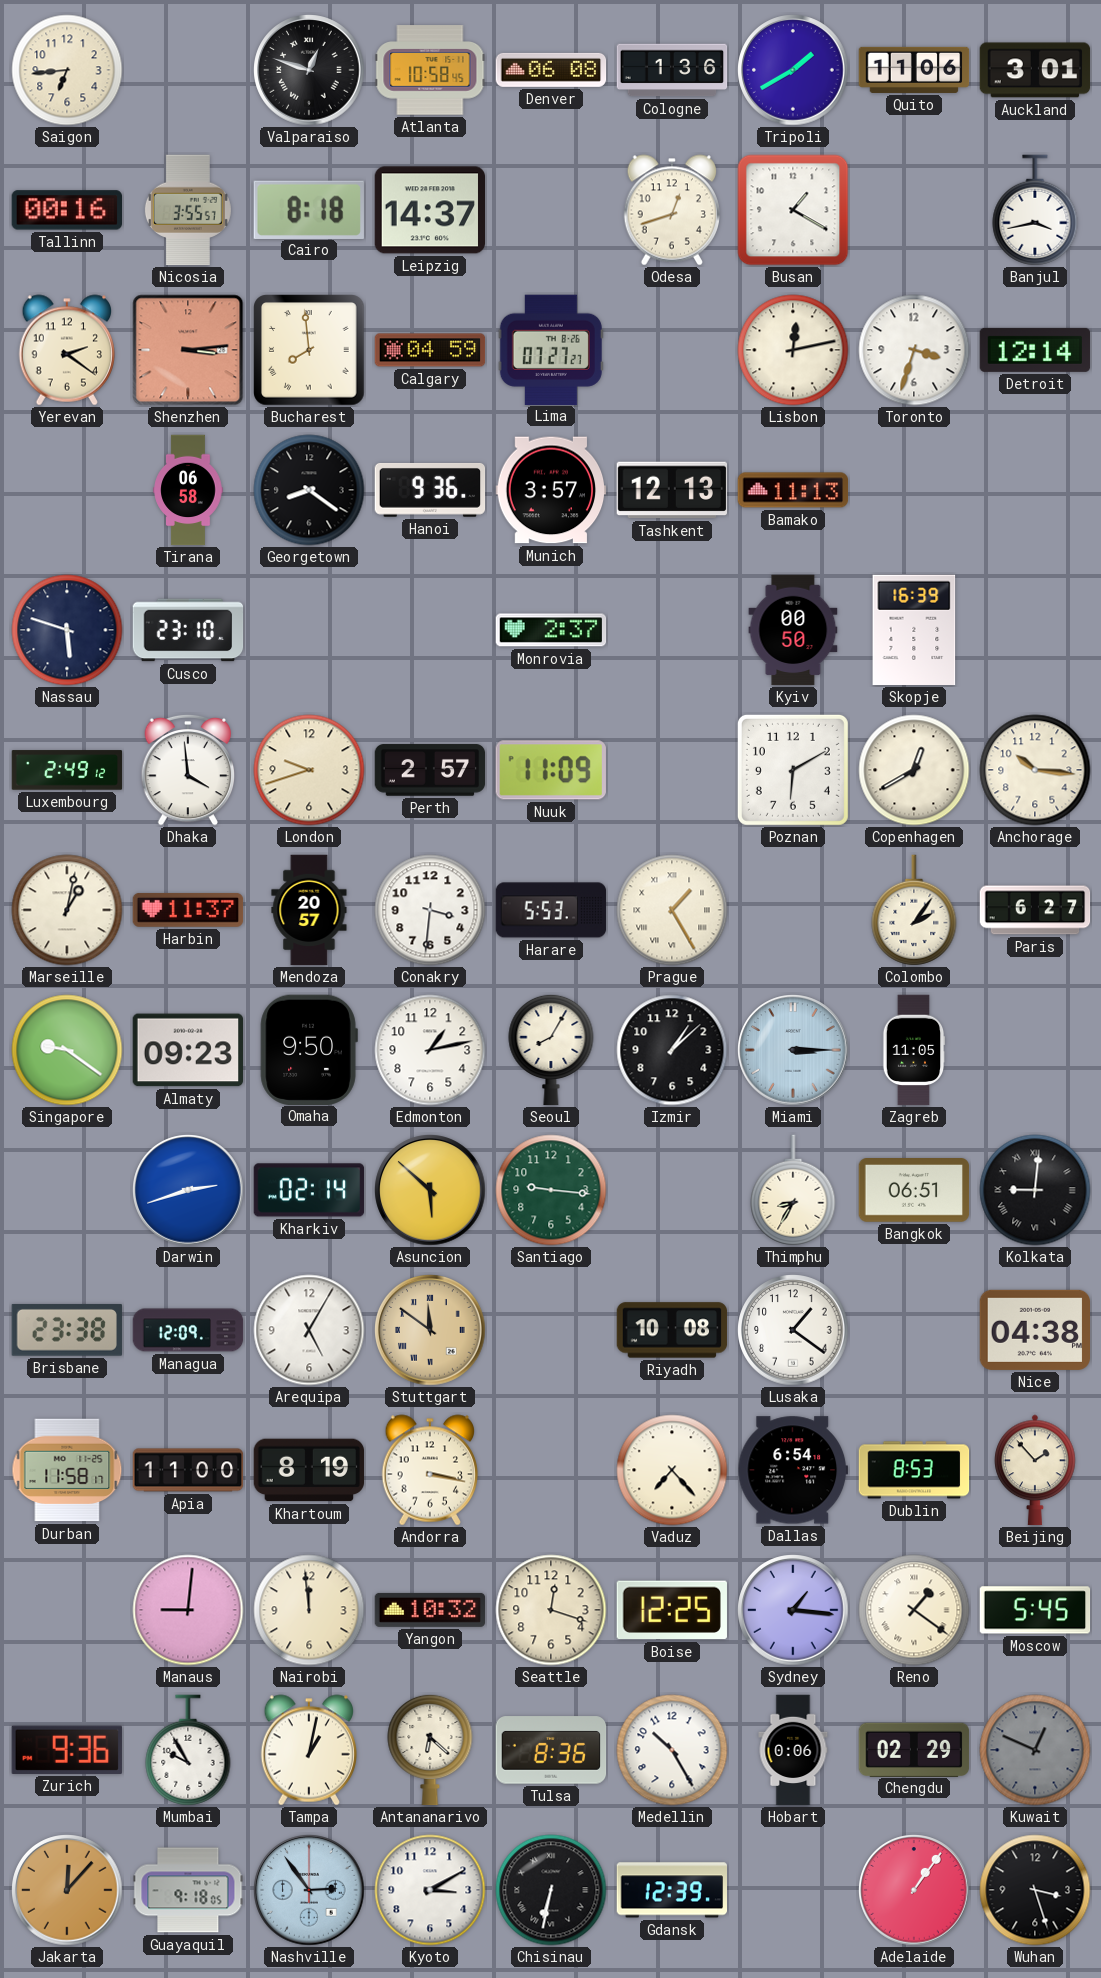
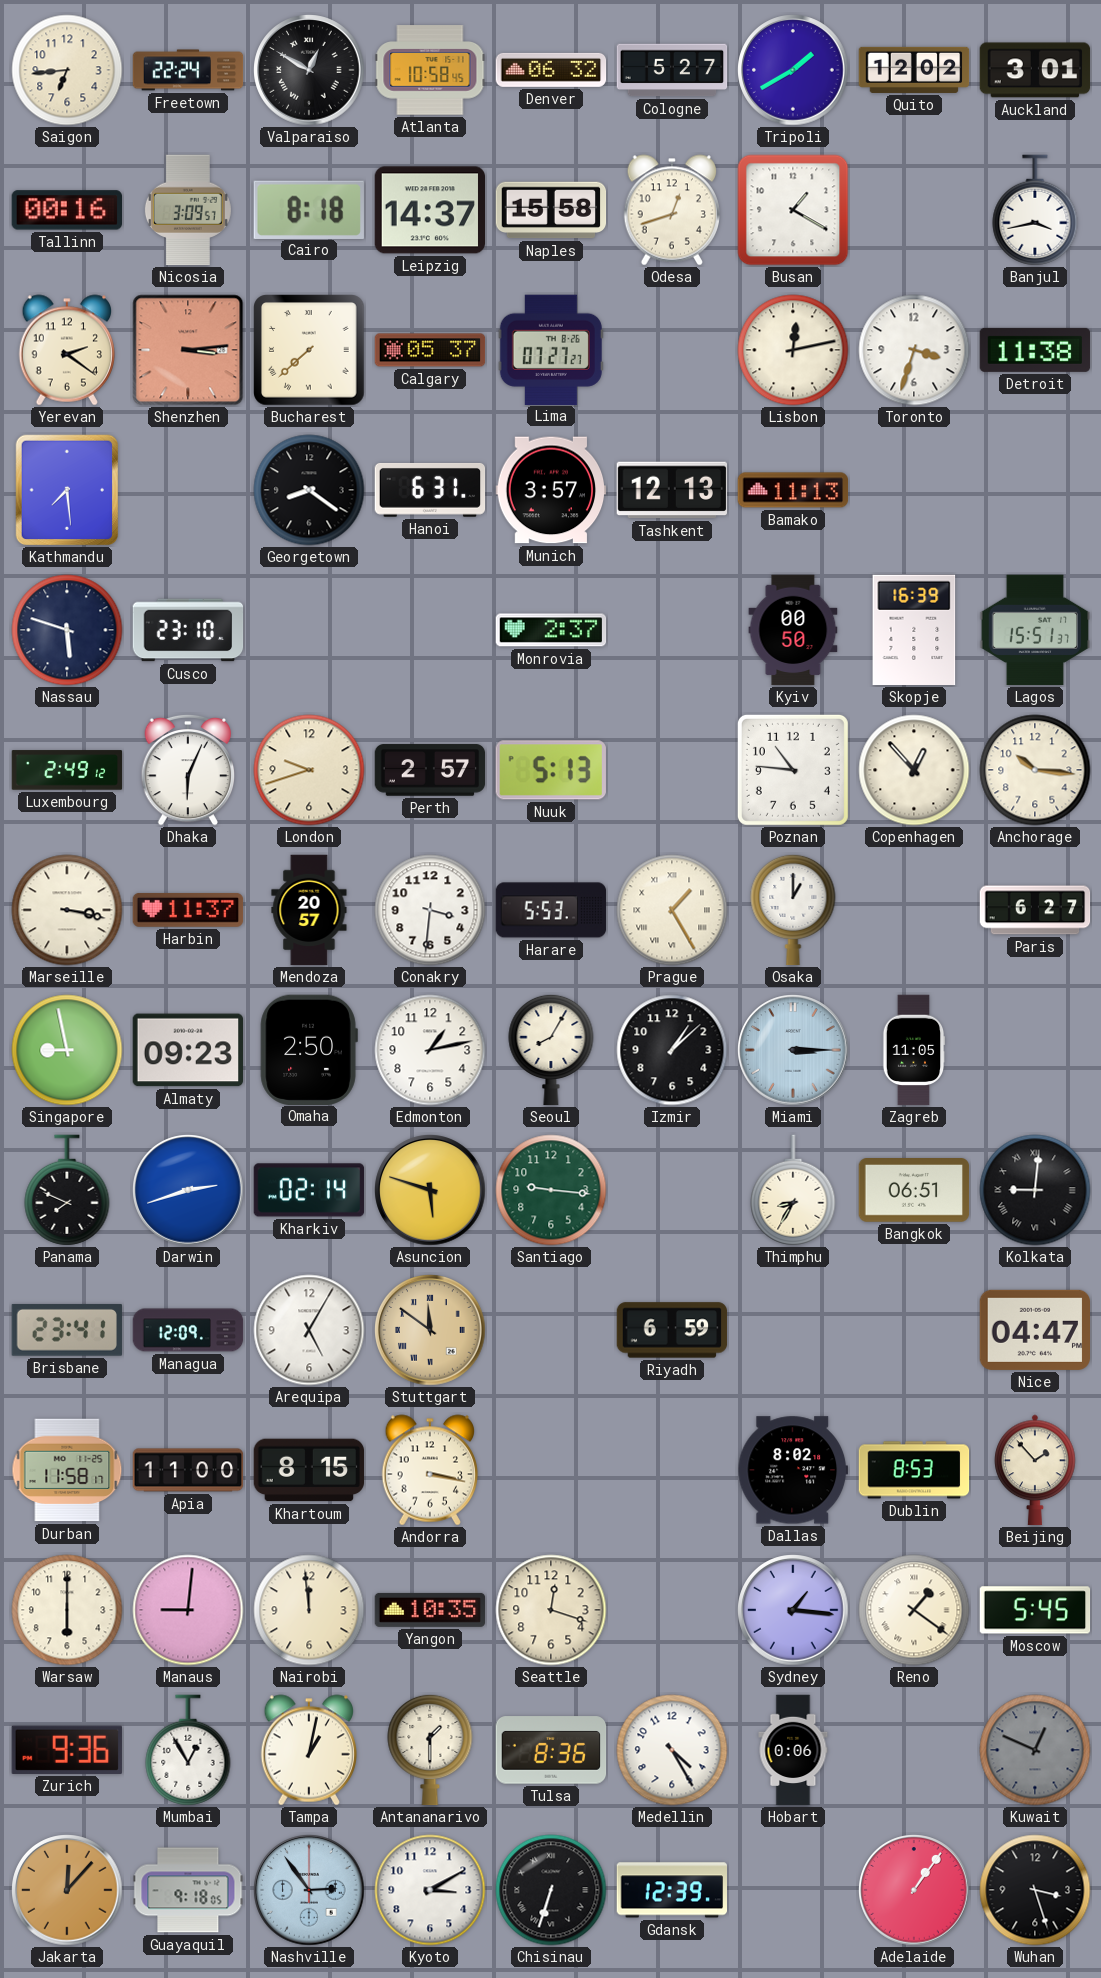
Freetown: none -> 22:24 (188, 70)
Valparaiso: 12:48 -> 12:50 (309, 70)
Denver: 06:08 -> 06:32 (551, 70)
Cologne: 1:36 -> 5:27 (672, 70)
Quito: 11:06 -> 12:02 (914, 70)
Nicosia: 3:55 -> 3:09 (188, 210)
Naples: none -> 15:58 (551, 210)
Bucharest: 7:59 -> 7:38 (309, 350)
Calgary: 04:59 -> 05:37 (430, 350)
Detroit: 12:14 -> 11:38 (1035, 350)
Kathmandu: none -> 7:29 (67, 490)
Tirana: 06:58 -> none (188, 490)
Hanoi: 9:36 -> 6:31 (430, 490)
Lagos: none -> 15:51 (1035, 630)
Dhaka: 3:59 -> 6:04 (188, 770)
Nuuk: 11:09 -> 5:13 (551, 770)
Poznan: 6:10 -> 10:46 (793, 770)
Copenhagen: 12:40 -> 12:53 (914, 770)
Marseille: 1:02 -> 3:17 (67, 910)
Osaka: none -> 1:00 (793, 910)
Colombo: 2:06 -> none (914, 910)
Singapore: 9:21 -> 8:58 (67, 1050)
Omaha: 9:50 -> 2:50 (309, 1049)
Panama: none -> 7:49 (67, 1190)
Asuncion: 5:52 -> 5:48 (430, 1190)
Brisbane: 23:38 -> 23:41 (67, 1330)
Riyadh: 10:08 -> 6:59 (672, 1330)
Lusaka: 1:21 -> none (793, 1330)
Nice: 04:38 -> 04:47 (1035, 1330)
Khartoum: 8:19 -> 8:15 (309, 1470)
Vaduz: 7:23 -> none (672, 1470)
Dallas: 6:54 -> 8:02 (792, 1470)
Warsaw: none -> 6:00 (67, 1610)
Yangon: 10:32 -> 10:35 (430, 1610)
Boise: 12:25 -> none (672, 1610)
Mumbai: 9:55 -> 12:55 (188, 1750)
Antananarivo: 6:22 -> 1:30 (430, 1750)
Medellin: 10:25 -> 4:25 (672, 1750)
Chengdu: 02:29 -> none (914, 1749)
Chisinau: 6:32 -> 6:33 (551, 1890)
